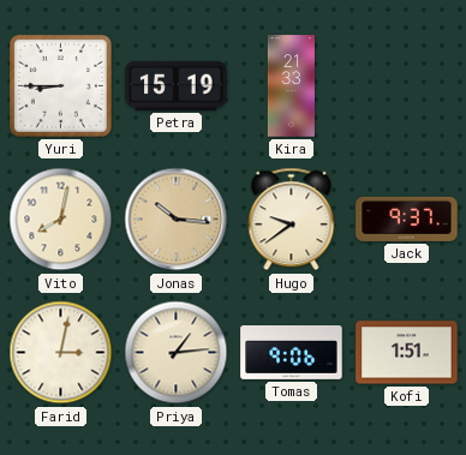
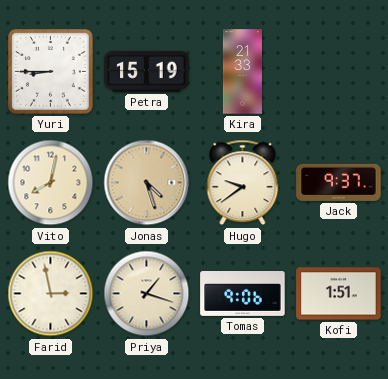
Jonas: 10:16 -> 4:27 (147, 183)
Farid: 3:02 -> 2:58 (51, 294)
Priya: 1:14 -> 1:18 (147, 294)
